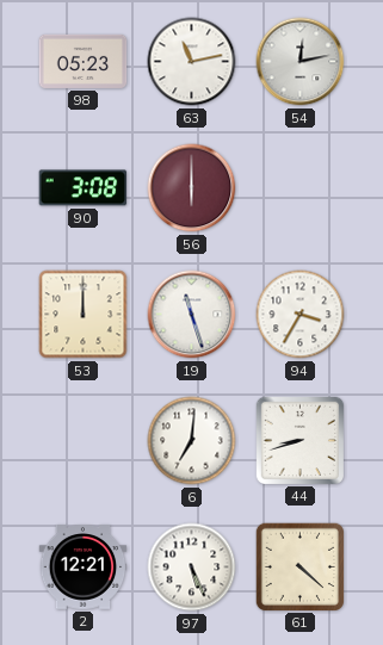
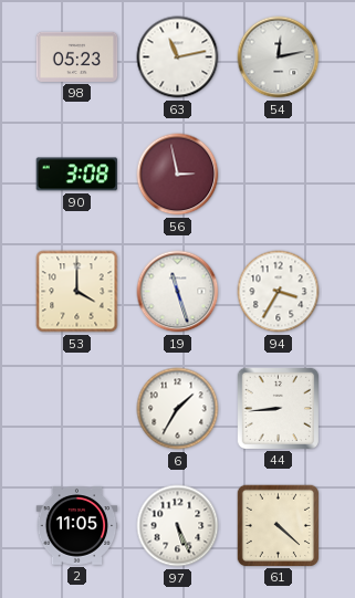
56: 6:00 -> 2:58 (178, 175)
53: 12:00 -> 4:00 (77, 292)
6: 7:01 -> 1:35 (178, 409)
44: 8:42 -> 8:44 (278, 408)
2: 12:21 -> 11:05 (77, 526)
